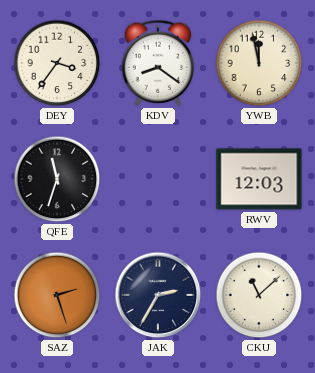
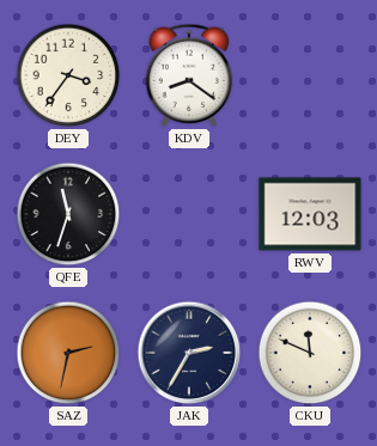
YWB: 11:58 -> none (259, 63)
SAZ: 2:27 -> 2:32 (68, 353)
CKU: 11:08 -> 11:49 (310, 353)
